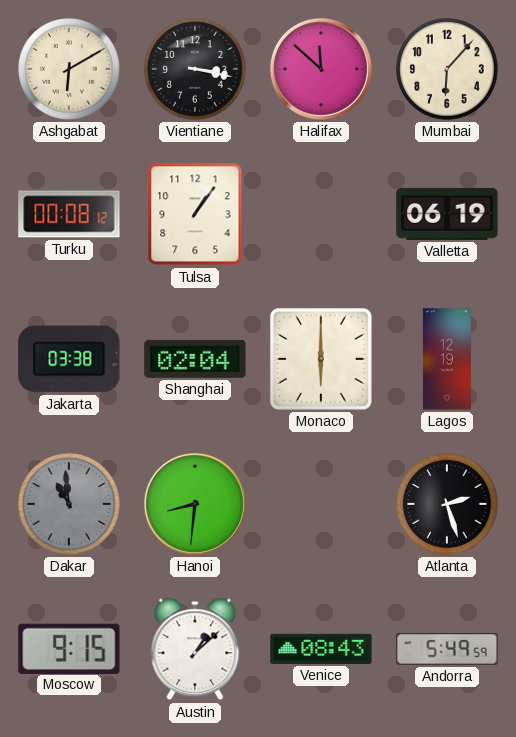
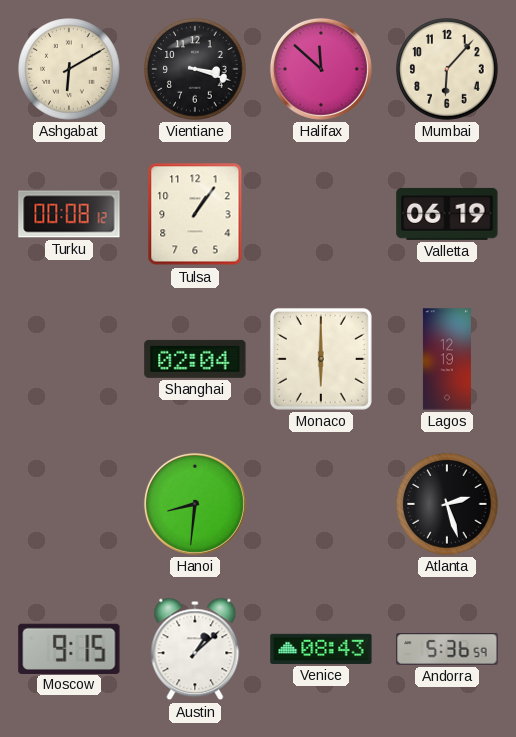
Vientiane: 3:17 -> 3:18 (195, 69)
Jakarta: 03:38 -> none (69, 359)
Dakar: 10:59 -> none (69, 504)
Andorra: 5:49 -> 5:36 (447, 649)
